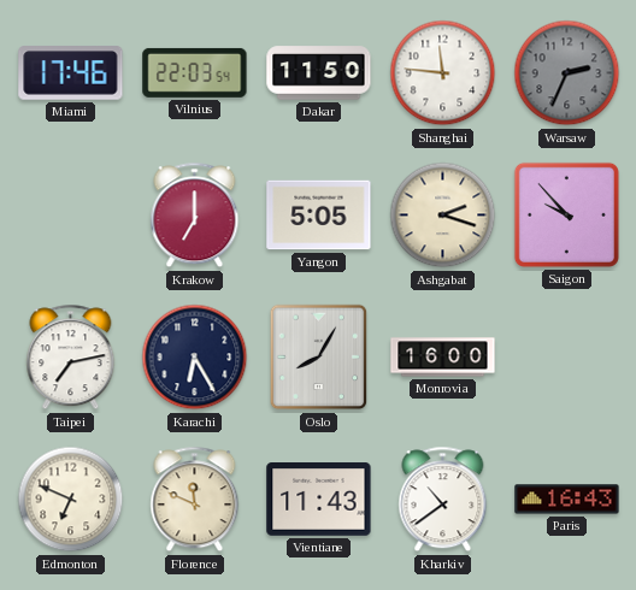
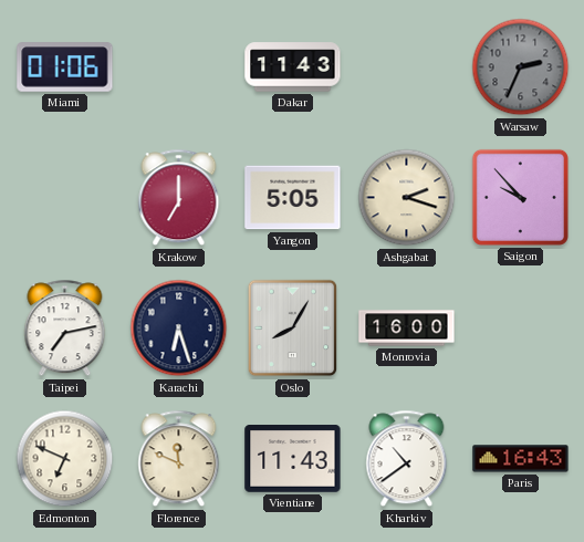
Miami: 17:46 -> 01:06 (65, 67)
Vilnius: 22:03 -> none (195, 72)
Dakar: 11:50 -> 11:43 (293, 67)
Shanghai: 11:46 -> none (443, 73)
Karachi: 6:25 -> 6:27 (179, 329)
